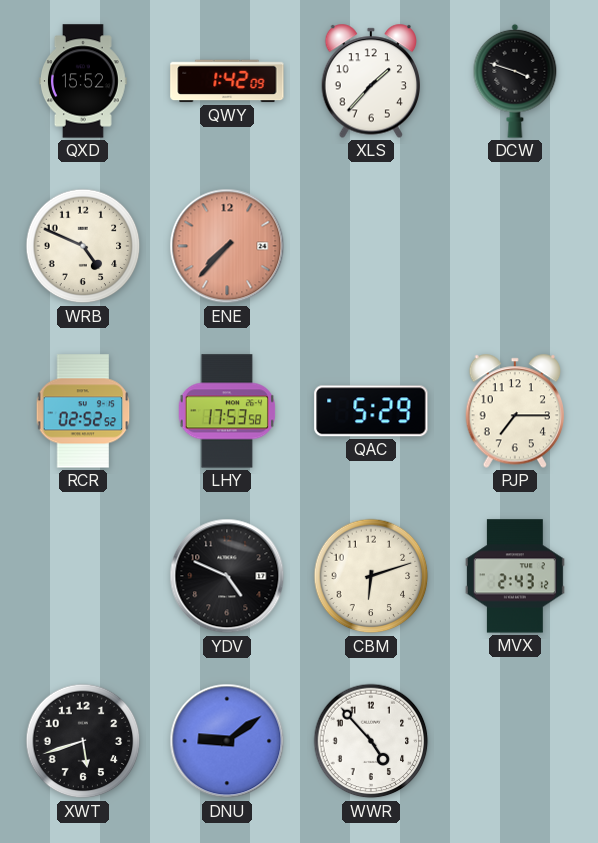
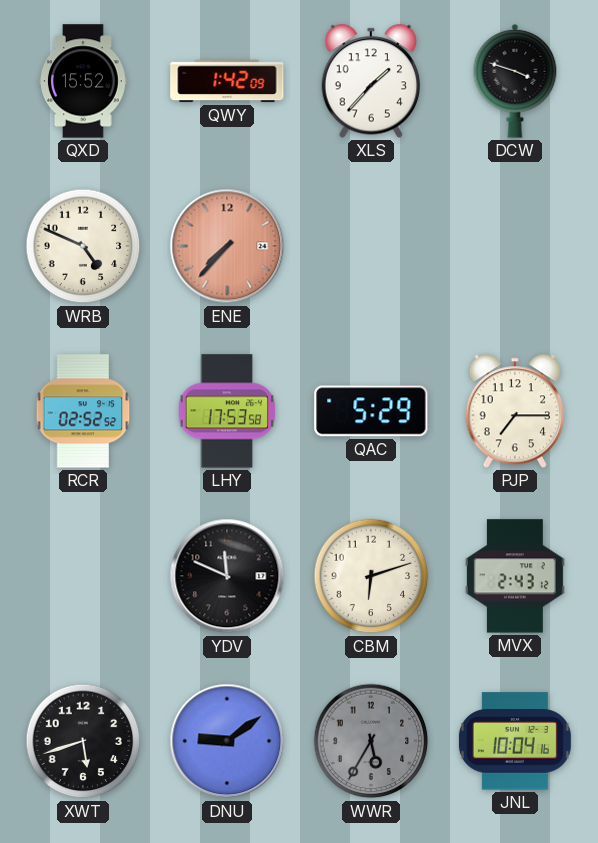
YDV: 4:49 -> 11:49 (227, 576)
WWR: 4:53 -> 5:35 (371, 741)
WWR dial: white -> grey (371, 741)
JNL: none -> 10:04 (515, 741)
